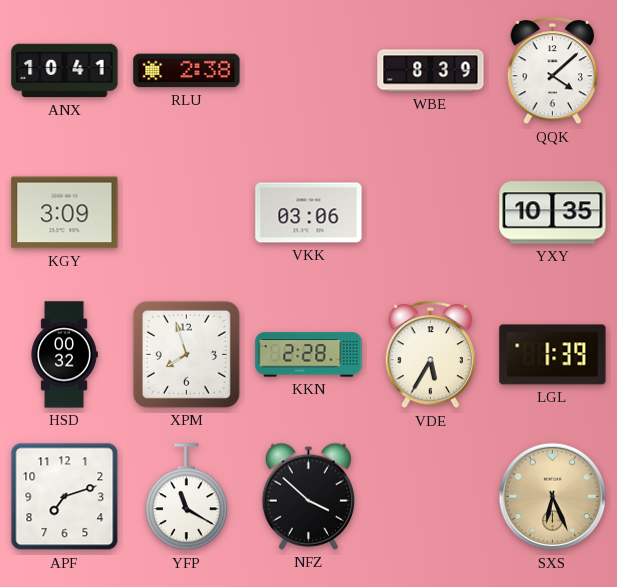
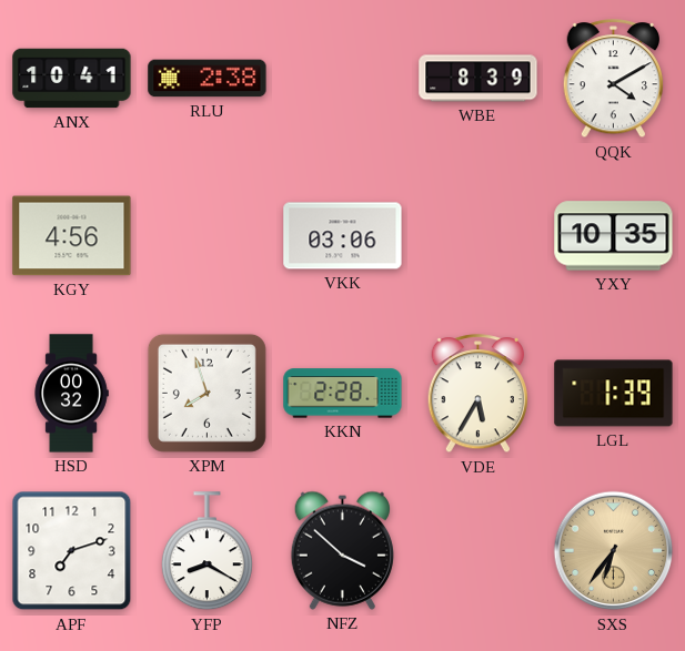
QQK: 4:08 -> 4:10 (614, 79)
KGY: 3:09 -> 4:56 (72, 236)
YFP: 11:20 -> 8:20 (206, 551)
SXS: 6:26 -> 6:36 (614, 551)
